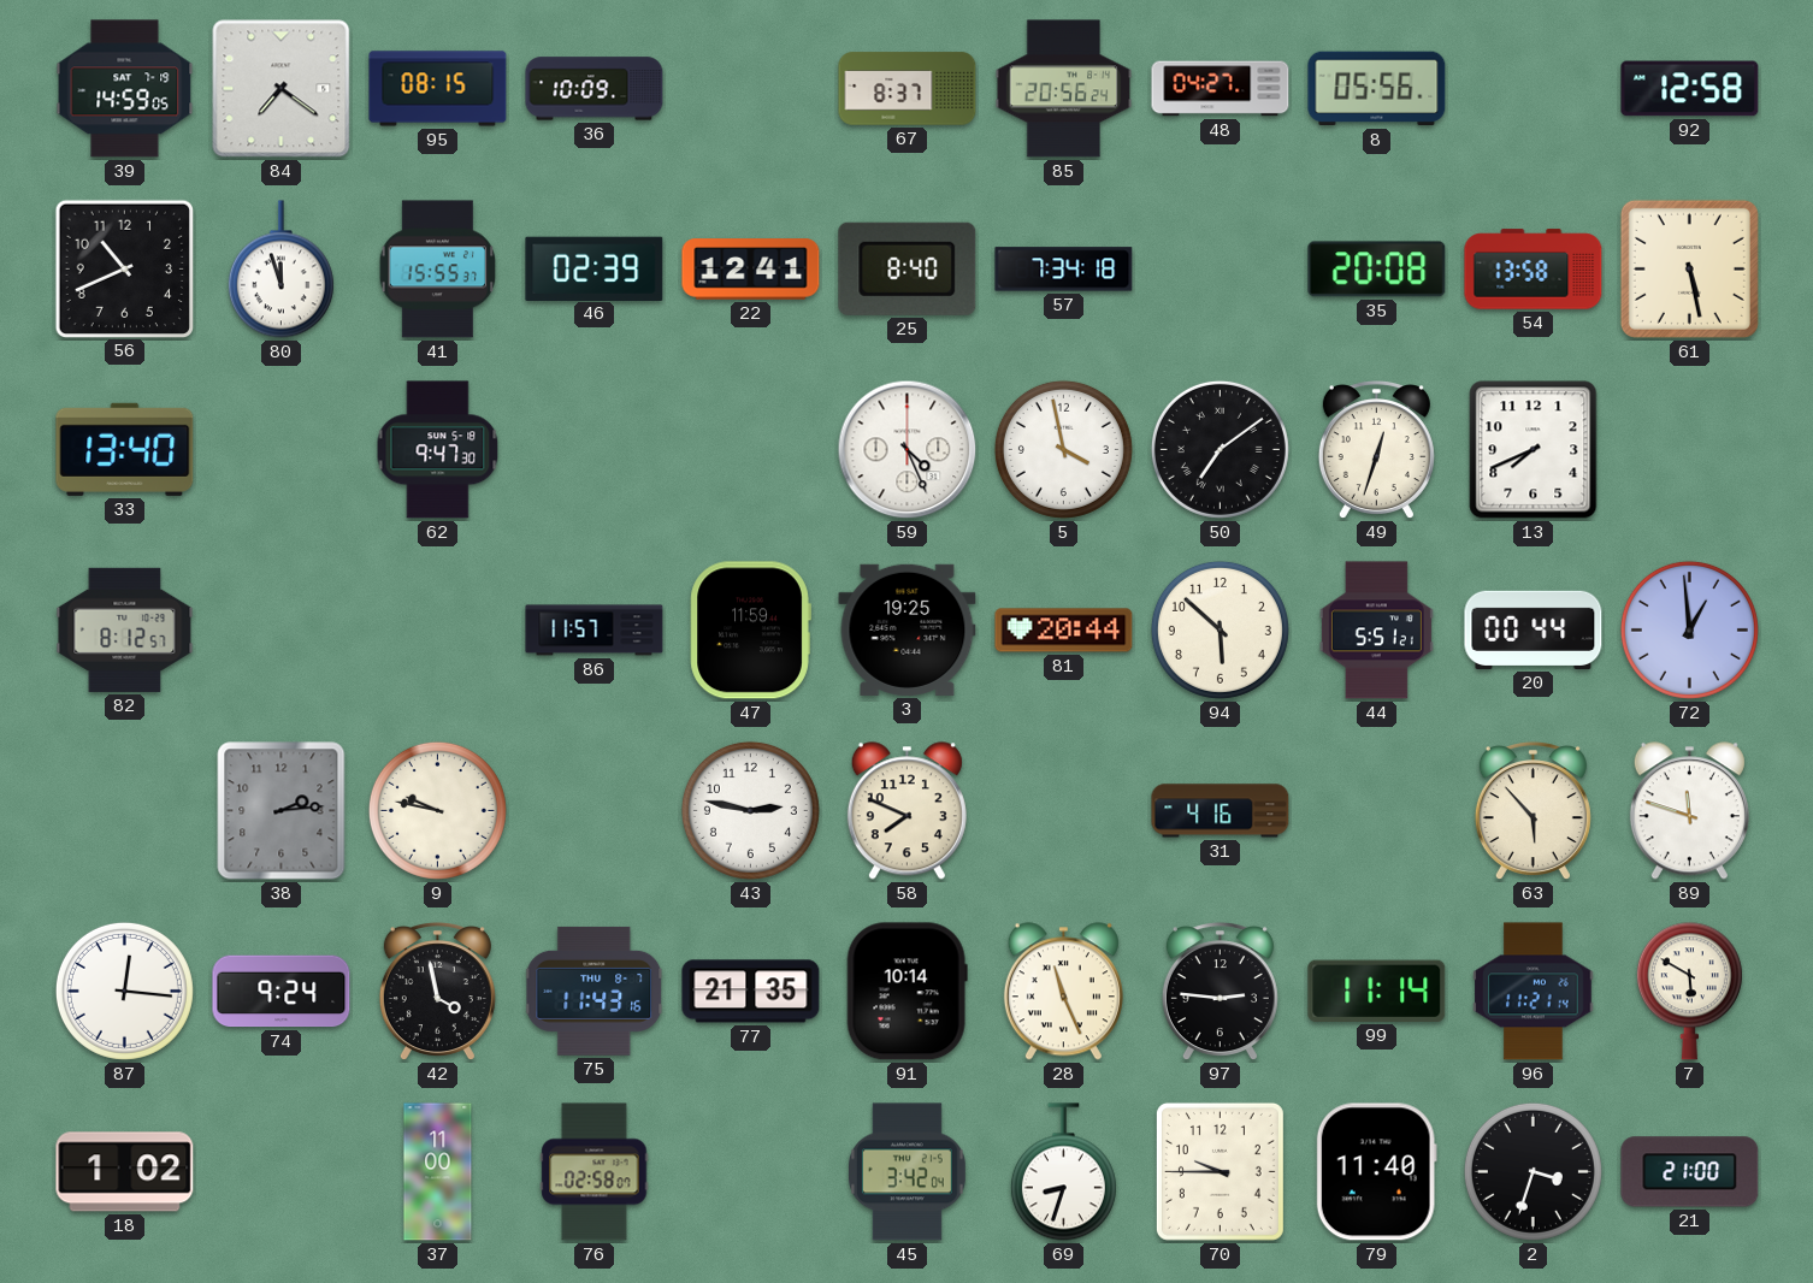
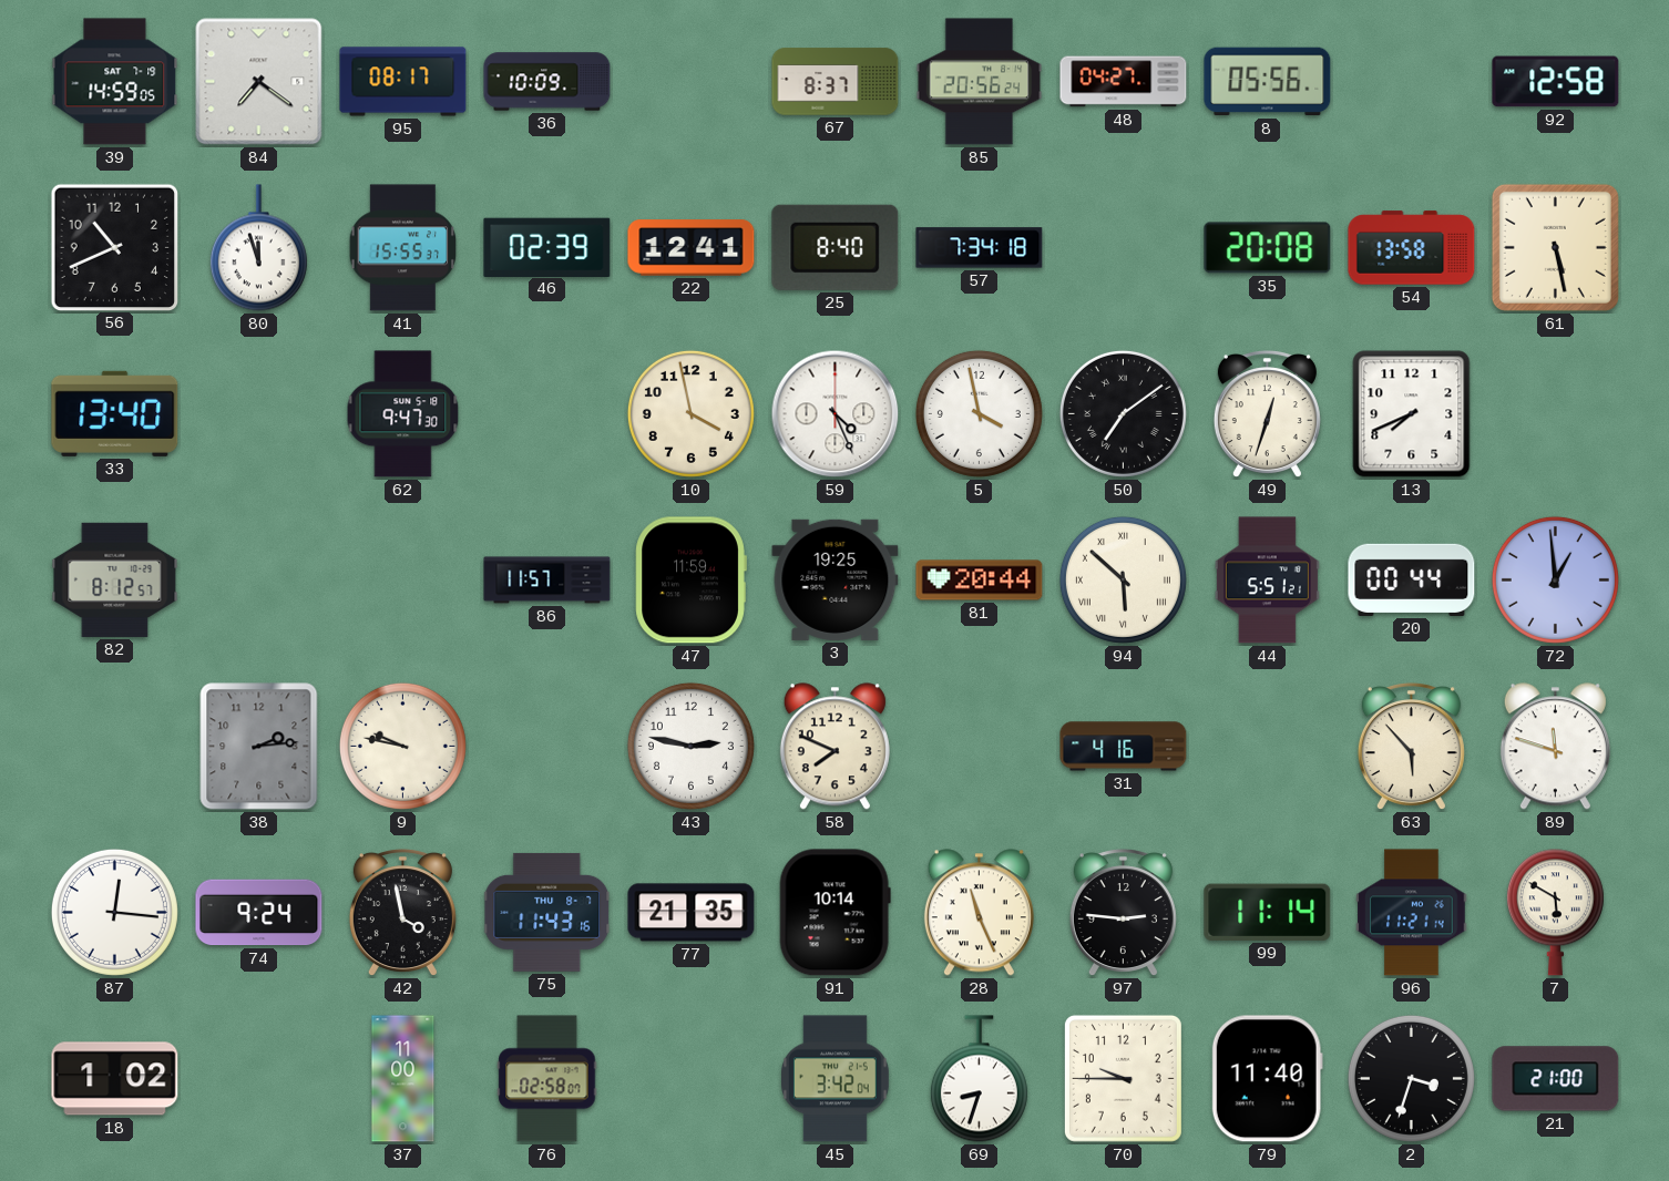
95: 08:15 -> 08:17 (403, 82)
10: none -> 3:58 (690, 413)
94 numerals: Arabic -> Roman (1123, 579)
